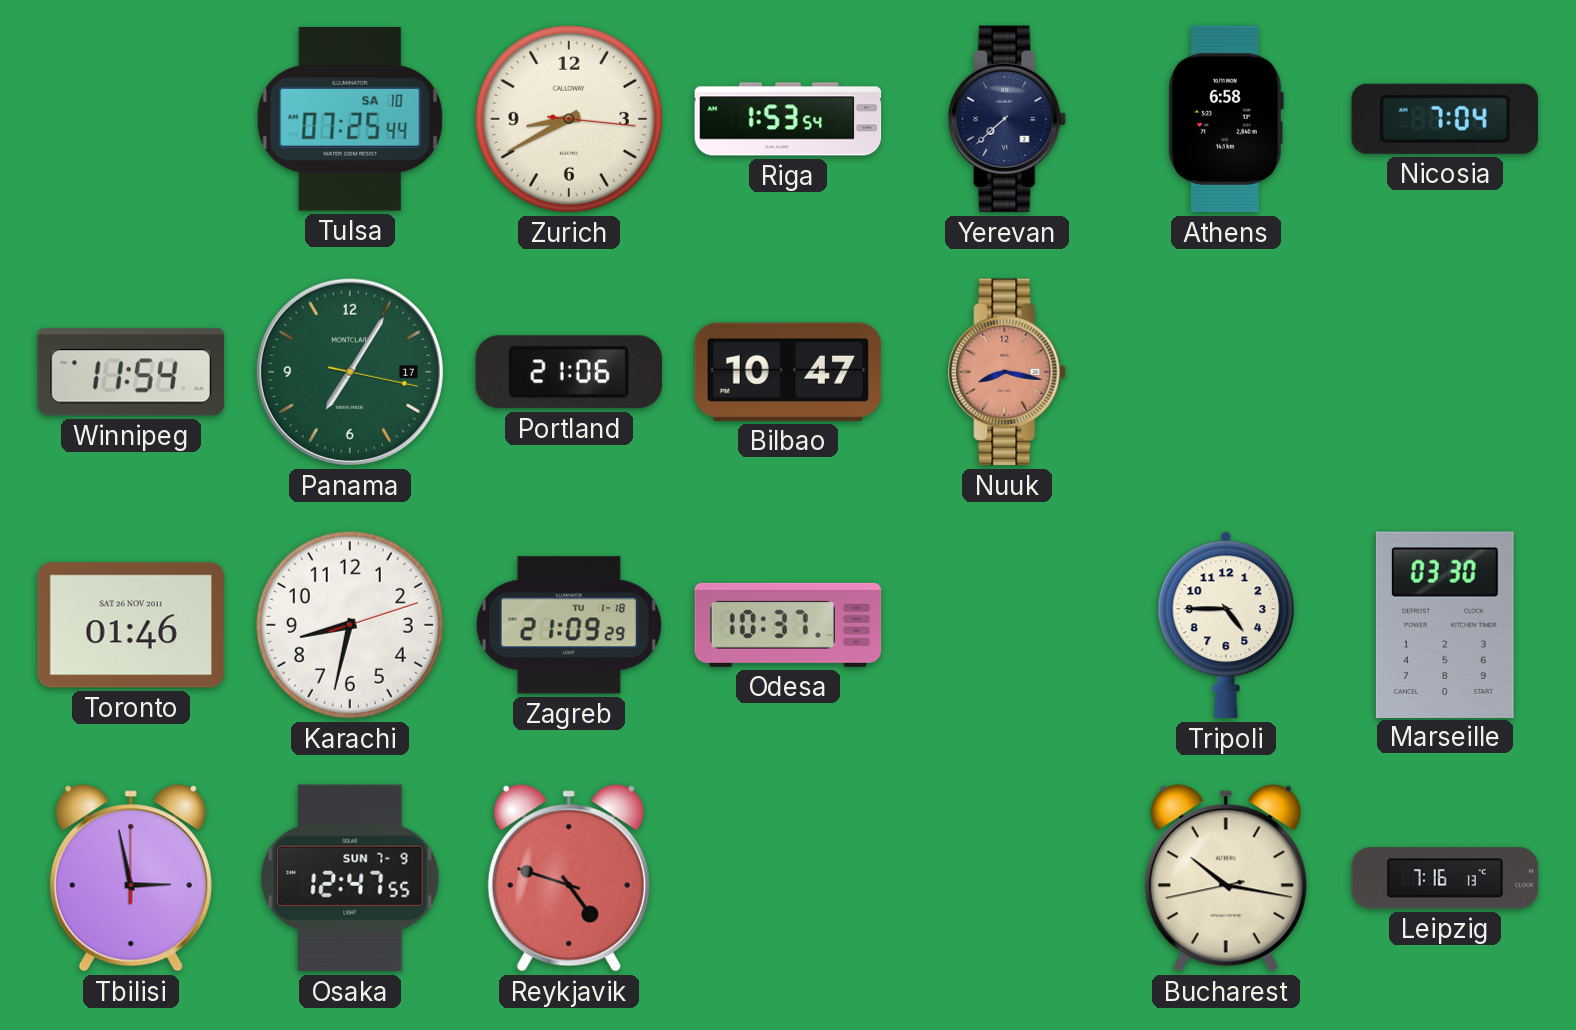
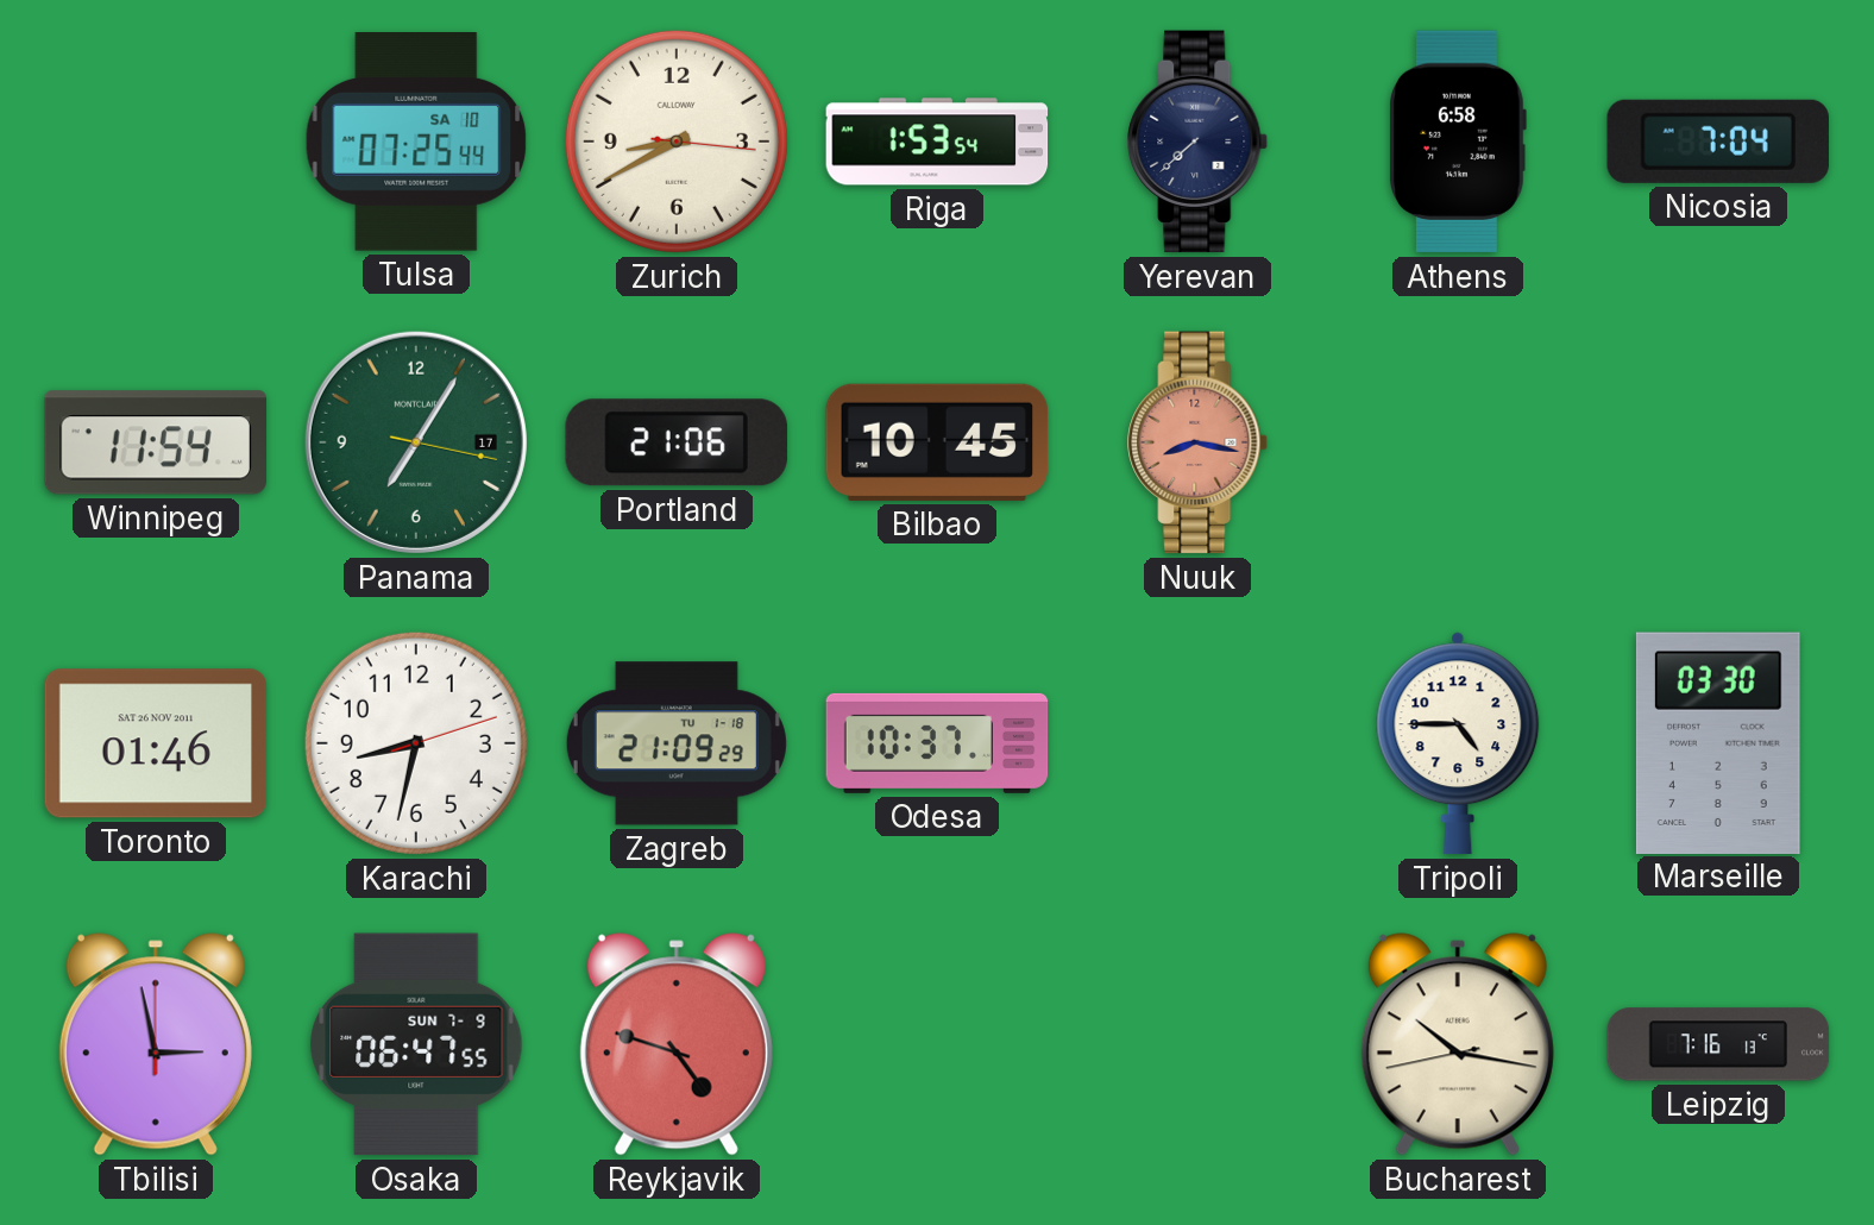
Bilbao: 10:47 -> 10:45 (937, 442)
Osaka: 12:47 -> 06:47 (416, 1044)
